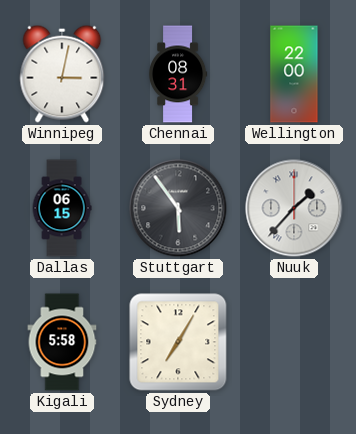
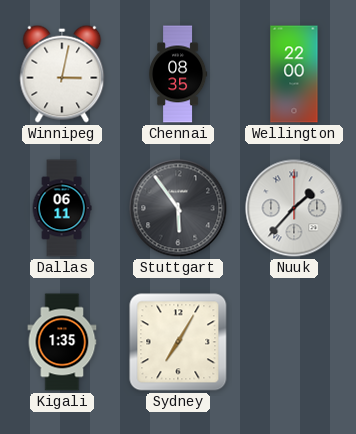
Chennai: 08:31 -> 08:35 (178, 74)
Dallas: 06:15 -> 06:11 (62, 208)
Kigali: 5:58 -> 1:35 (62, 342)
